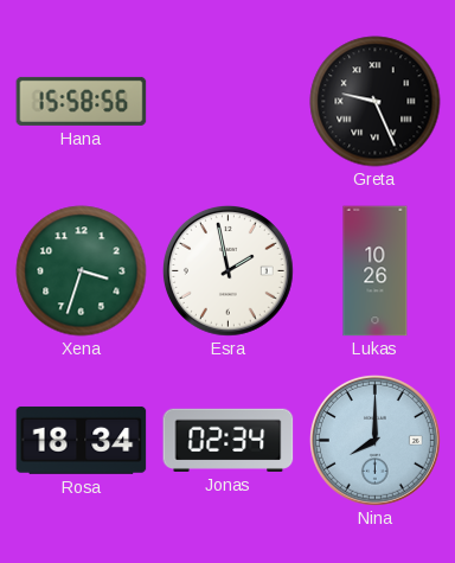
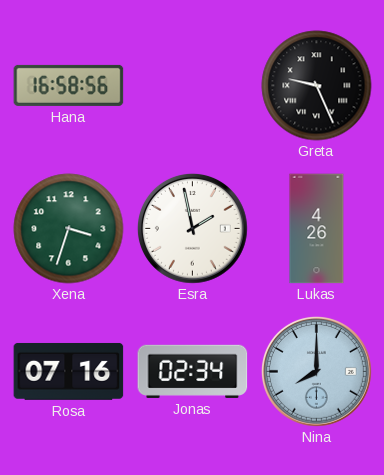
Hana: 15:58 -> 16:58 (69, 85)
Lukas: 10:26 -> 4:26 (317, 229)
Rosa: 18:34 -> 07:16 (69, 371)
